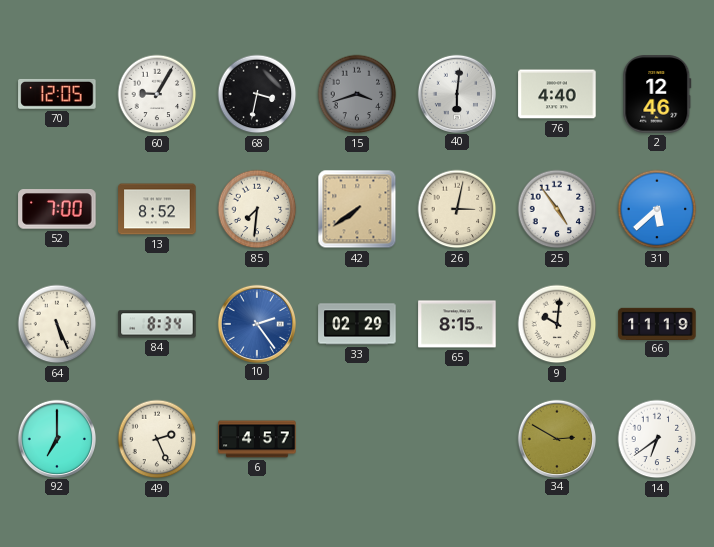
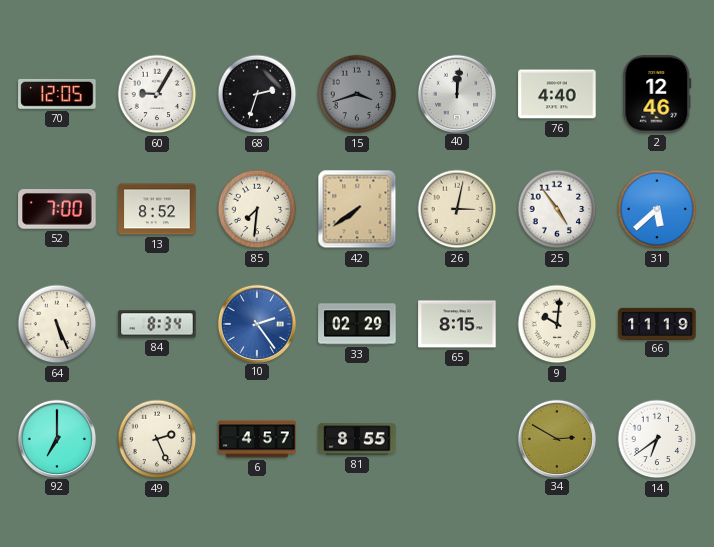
68: 3:32 -> 2:33 (257, 94)
40: 6:01 -> 12:01 (456, 93)
81: none -> 8:55 (357, 439)
